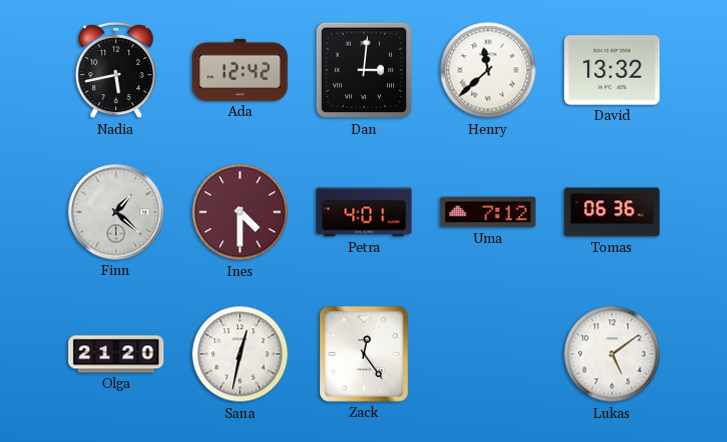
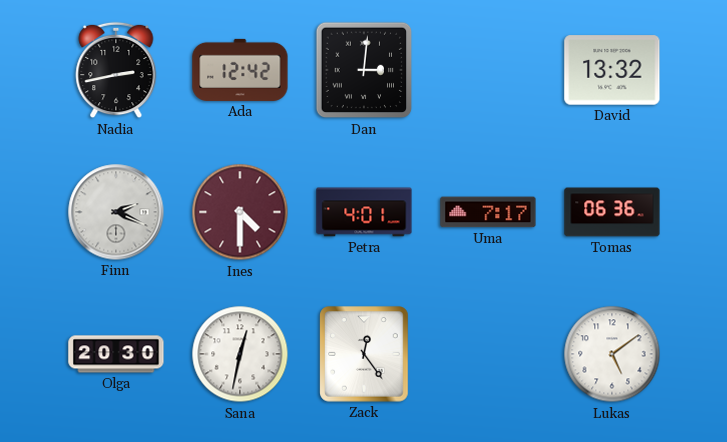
Nadia: 5:43 -> 2:43 (116, 70)
Henry: 11:38 -> none (488, 70)
Finn: 1:22 -> 2:19 (116, 212)
Uma: 7:12 -> 7:17 (488, 212)
Olga: 21:20 -> 20:30 (116, 354)
